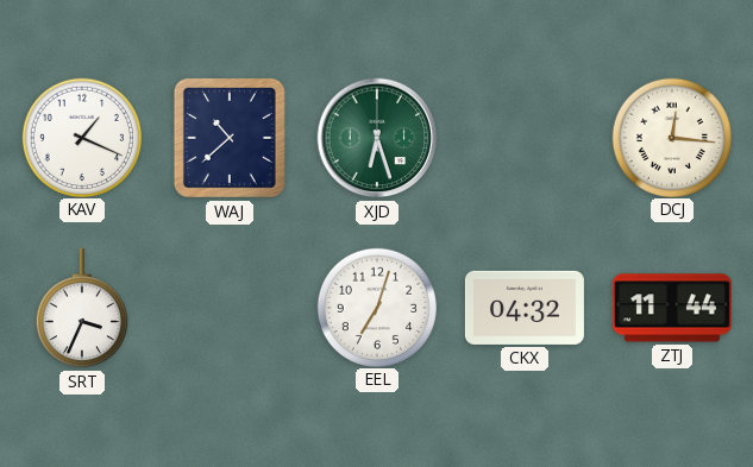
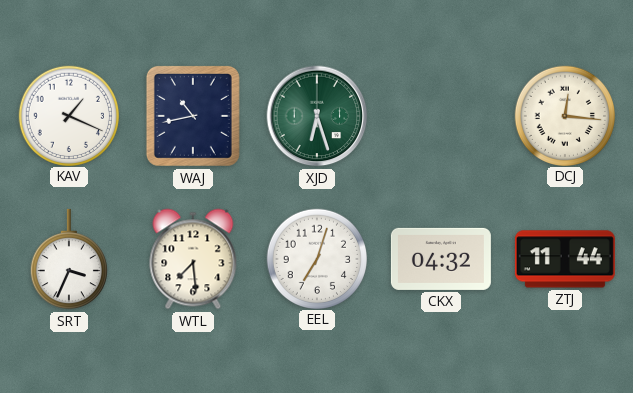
WAJ: 10:38 -> 10:43 (193, 116)
WTL: none -> 7:29 (193, 259)
